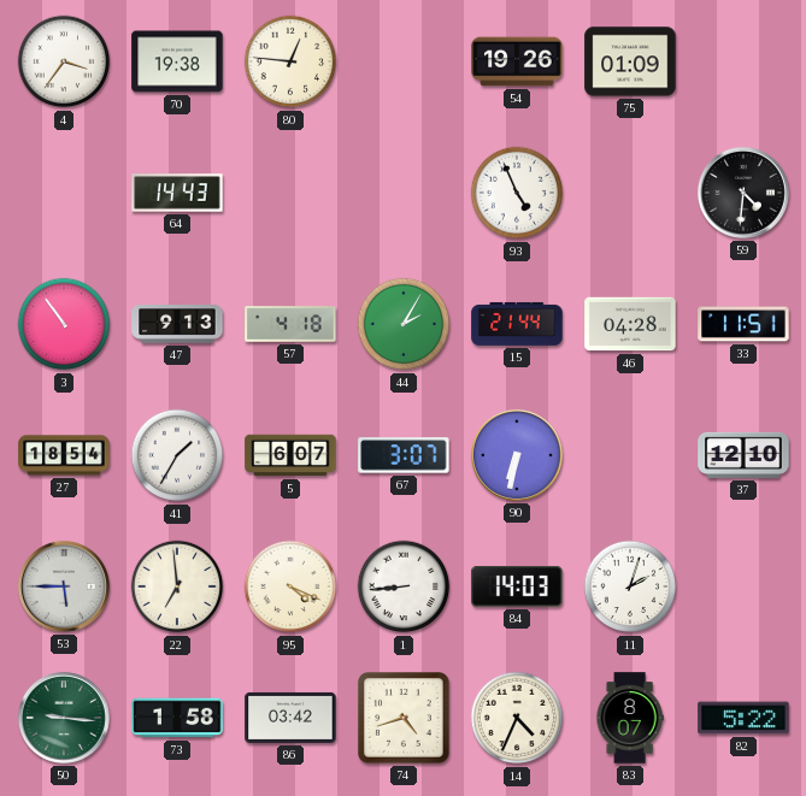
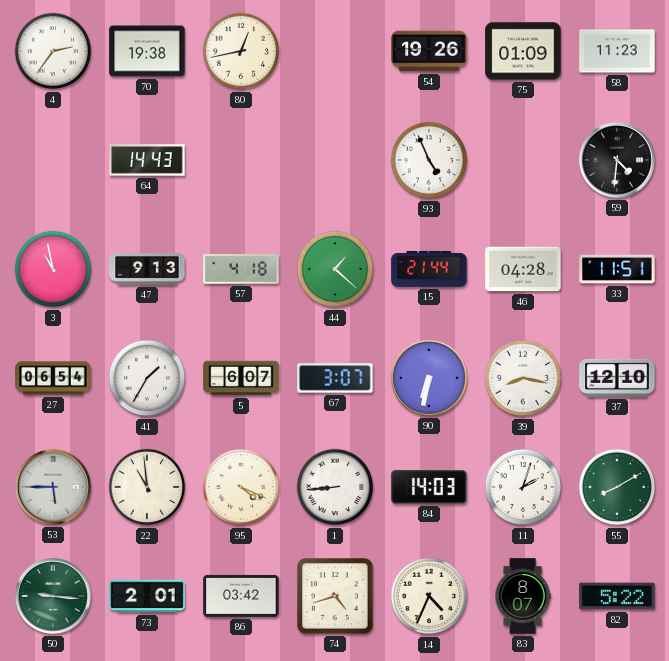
4: 3:36 -> 2:36 (53, 51)
80: 12:46 -> 12:43 (241, 51)
58: none -> 11:23 (617, 51)
3: 10:54 -> 10:58 (53, 269)
44: 2:05 -> 1:22 (335, 269)
27: 18:54 -> 06:54 (53, 378)
39: none -> 8:17 (523, 378)
22: 6:59 -> 10:59 (147, 487)
55: none -> 8:10 (617, 487)
73: 1:58 -> 2:01 (147, 596)
